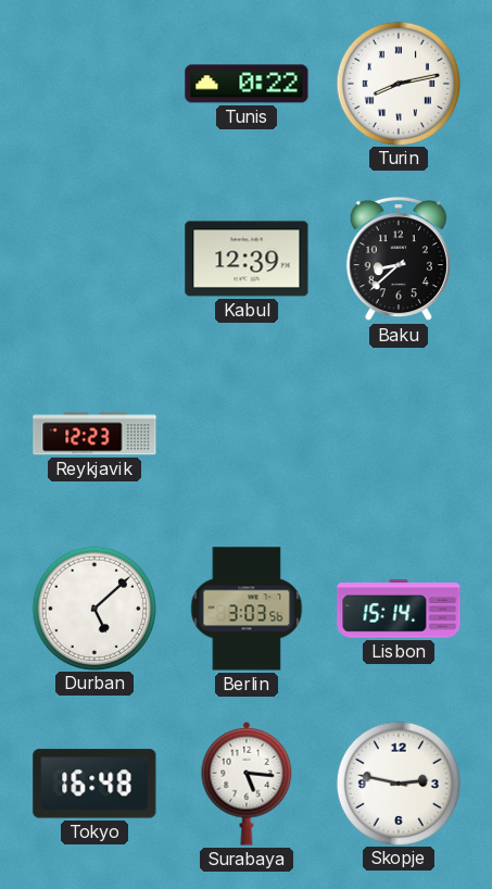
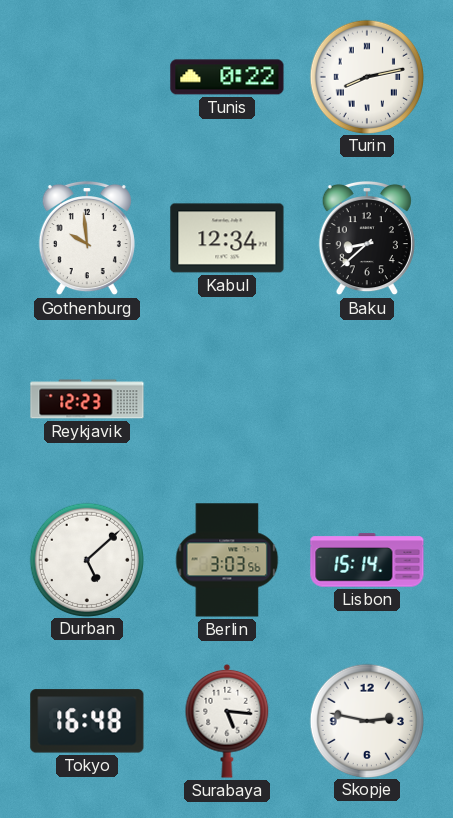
Gothenburg: none -> 9:59 (87, 238)
Kabul: 12:39 -> 12:34 (227, 238)
